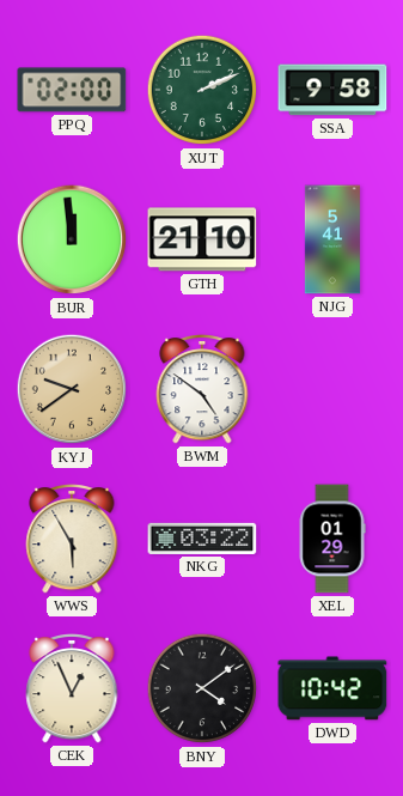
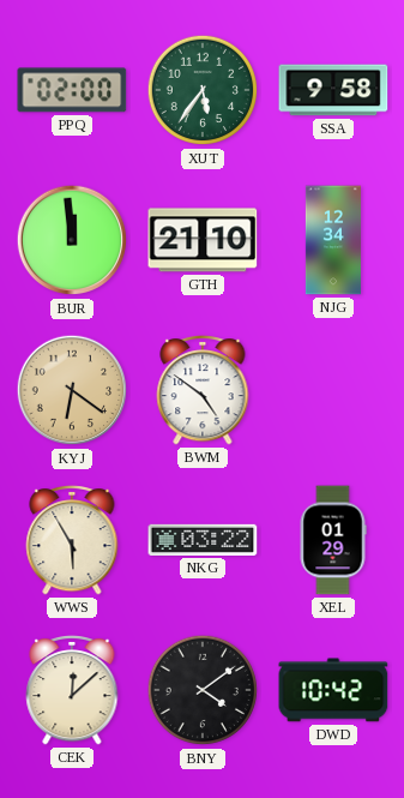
XUT: 2:11 -> 5:36 (203, 90)
NJG: 5:41 -> 12:34 (333, 240)
KYJ: 9:39 -> 6:21 (72, 390)
CEK: 12:56 -> 12:08 (72, 690)
